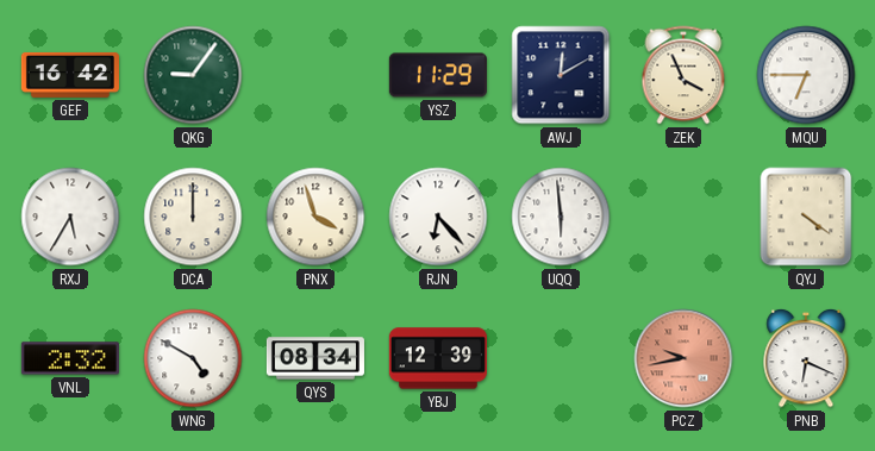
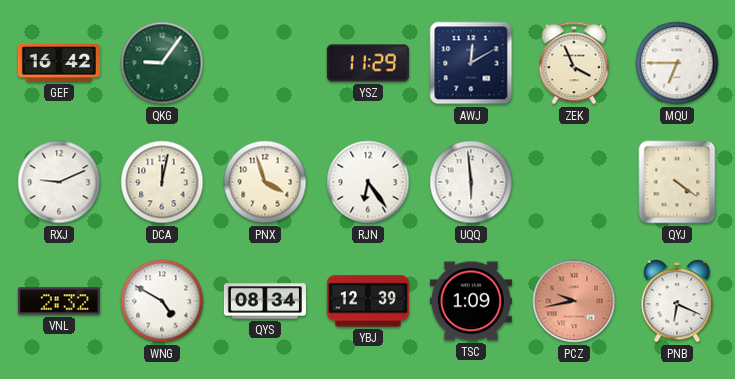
RXJ: 5:35 -> 9:11 (59, 182)
DCA: 12:00 -> 12:02 (162, 182)
RJN: 6:23 -> 6:24 (368, 182)
TSC: none -> 1:09 (471, 301)
